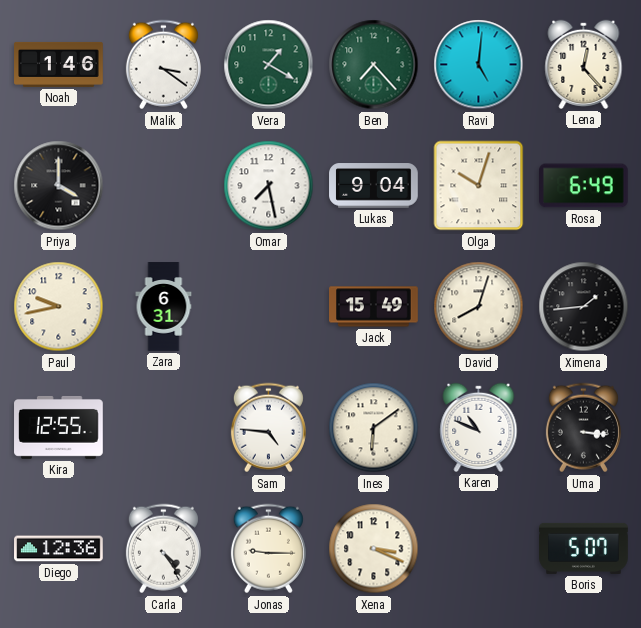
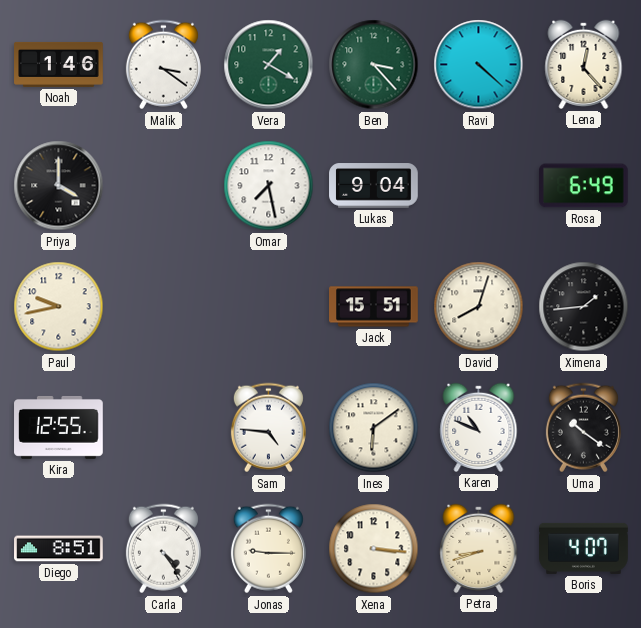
Ben: 7:23 -> 3:23 (374, 65)
Ravi: 5:01 -> 4:22 (479, 65)
Olga: 10:03 -> none (479, 186)
Zara: 6:31 -> none (164, 307)
Jack: 15:49 -> 15:51 (374, 307)
Uma: 3:16 -> 10:21 (583, 428)
Diego: 12:36 -> 8:51 (59, 549)
Xena: 3:19 -> 3:16 (374, 549)
Petra: none -> 8:42 (479, 548)
Boris: 5:07 -> 4:07 (584, 548)
